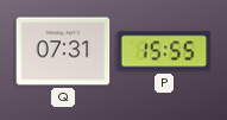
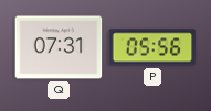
P: 15:55 -> 05:56 (152, 47)
